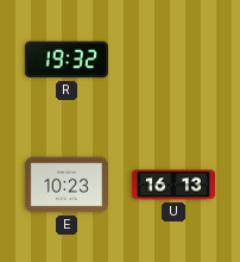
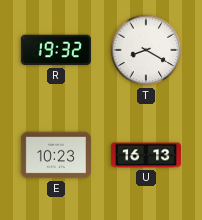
T: none -> 8:20 (146, 50)
